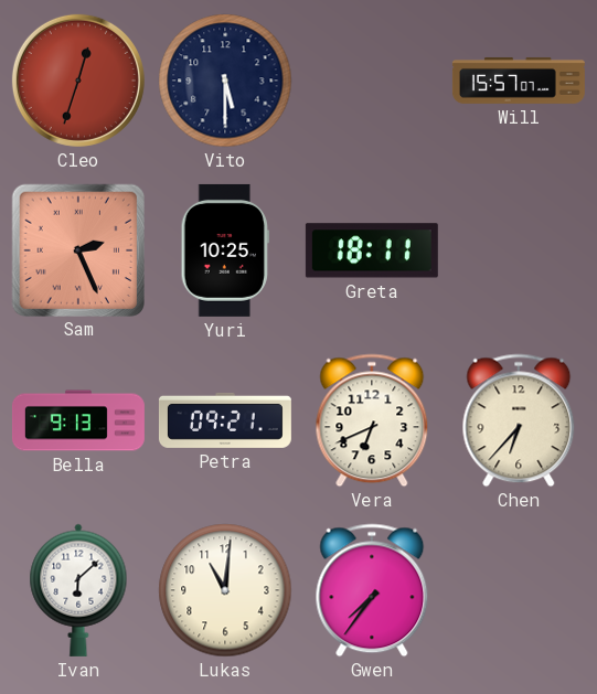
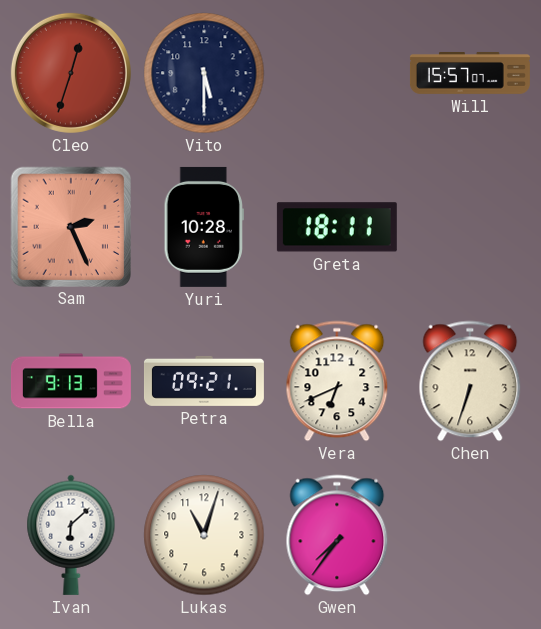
Yuri: 10:25 -> 10:28 (204, 227)
Chen: 6:37 -> 6:33 (470, 381)
Lukas: 11:01 -> 11:03 (204, 535)
